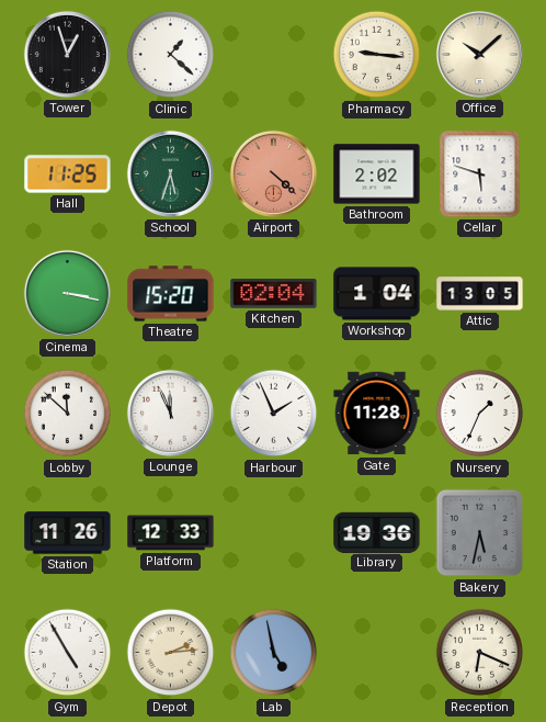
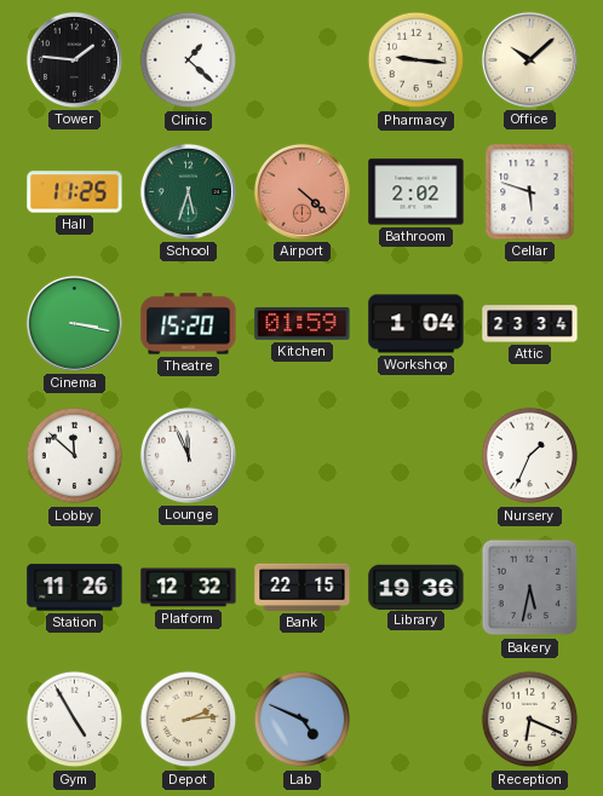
Tower: 12:57 -> 1:46 (74, 59)
Kitchen: 02:04 -> 01:59 (303, 323)
Attic: 13:05 -> 23:34 (530, 324)
Harbour: 1:56 -> none (274, 414)
Gate: 11:28 -> none (377, 414)
Platform: 12:33 -> 12:32 (189, 588)
Bank: none -> 22:15 (303, 587)
Lab: 4:58 -> 4:49 (303, 720)
